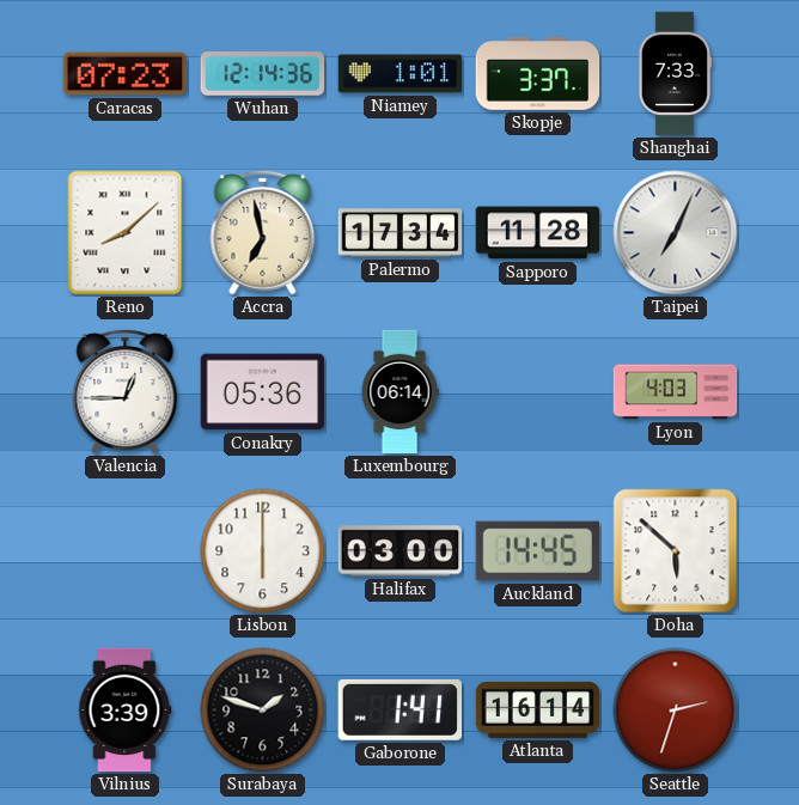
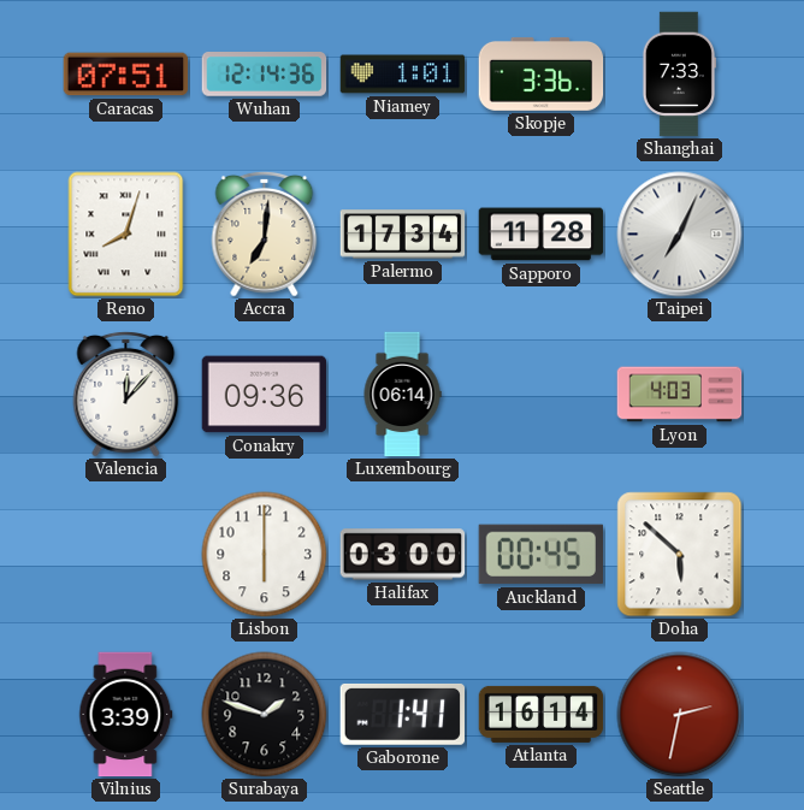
Caracas: 07:23 -> 07:51 (126, 75)
Skopje: 3:37 -> 3:36 (542, 73)
Reno: 8:08 -> 8:03 (126, 235)
Accra: 6:58 -> 7:01 (265, 233)
Valencia: 12:45 -> 12:07 (126, 394)
Conakry: 05:36 -> 09:36 (265, 395)
Auckland: 14:45 -> 00:45 (540, 555)
Seattle: 2:33 -> 2:32 (680, 715)
